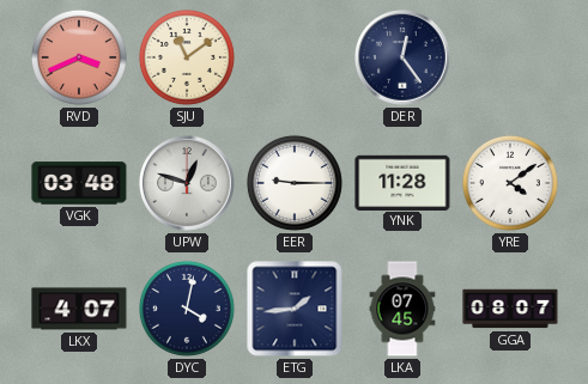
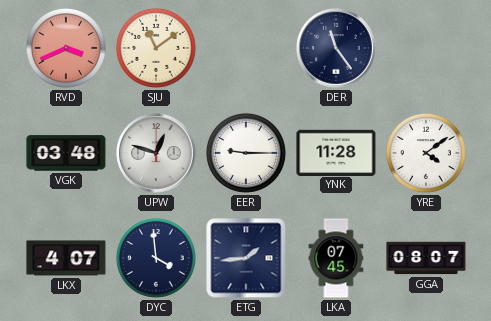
DER: 12:24 -> 11:24 (336, 48)
DYC: 4:02 -> 3:59 (156, 258)
